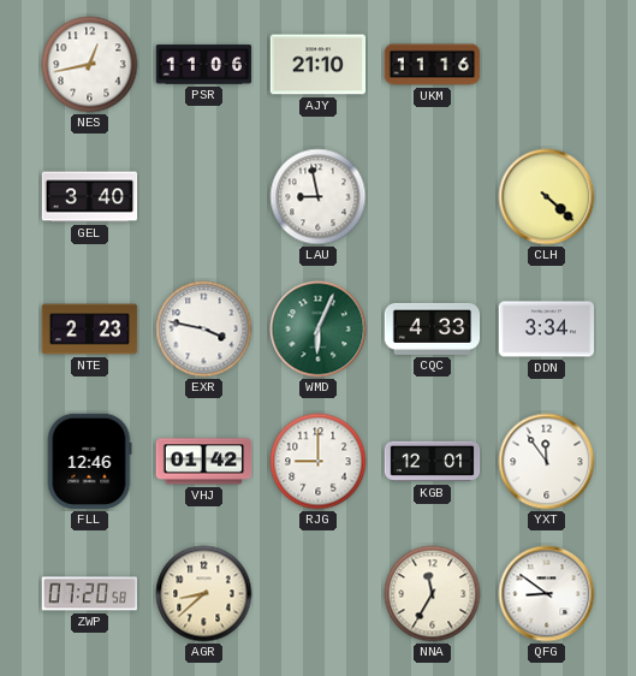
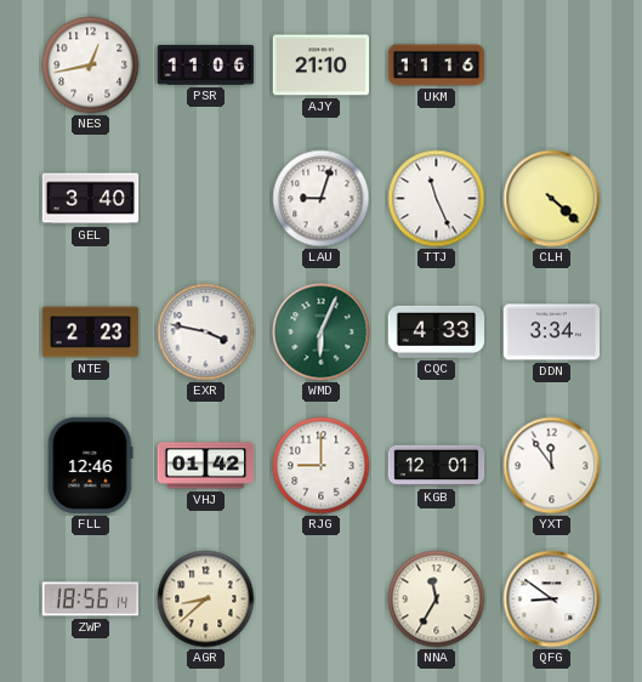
LAU: 8:58 -> 9:03 (322, 199)
TTJ: none -> 11:26 (437, 199)
ZWP: 07:20 -> 18:56 (91, 599)
